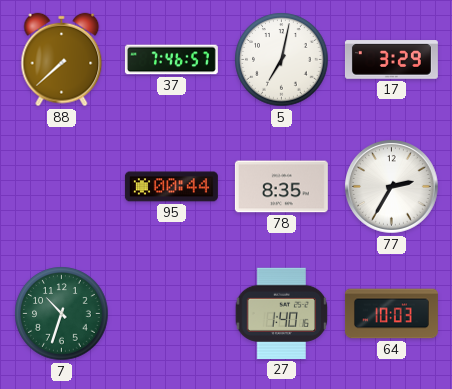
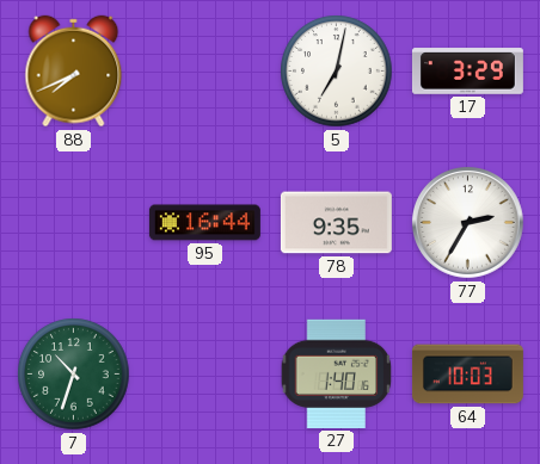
88: 7:38 -> 7:41 (74, 72)
37: 7:46 -> none (171, 60)
95: 00:44 -> 16:44 (204, 223)
78: 8:35 -> 9:35 (336, 223)
